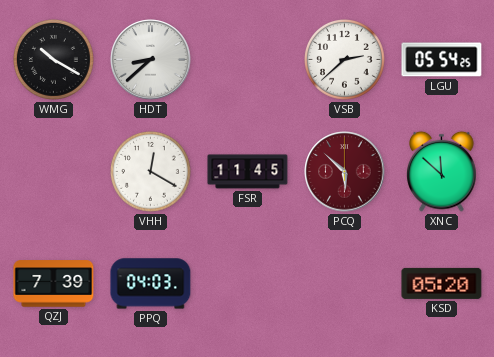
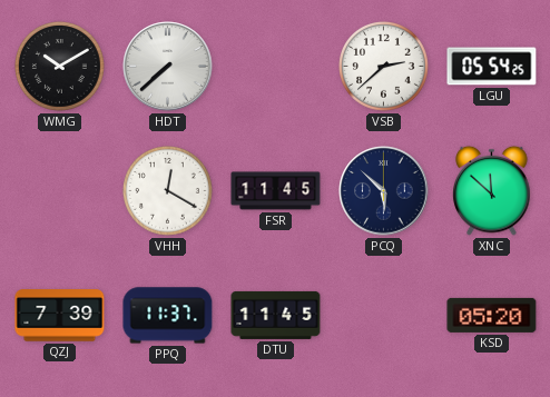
WMG: 10:20 -> 10:10 (60, 67)
HDT: 8:38 -> 7:38 (168, 67)
PCQ dial: burgundy -> navy (384, 191)
PPQ: 04:03 -> 11:37 (168, 316)
DTU: none -> 11:45 (276, 315)
